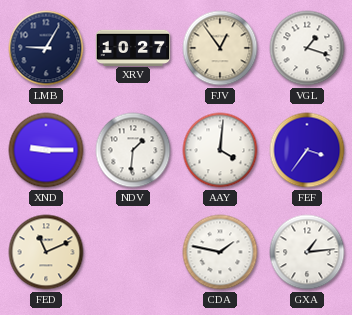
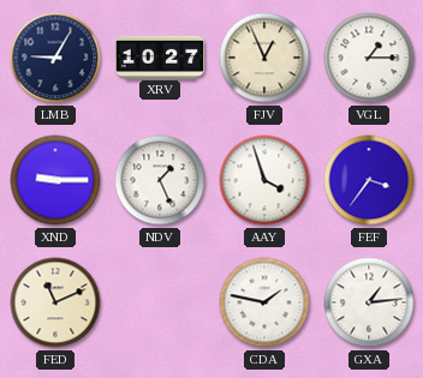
FJV: 12:54 -> 12:56 (264, 58)
VGL: 1:18 -> 1:15 (369, 58)
NDV: 1:31 -> 1:26 (160, 180)
AAY: 4:01 -> 3:57 (264, 180)
